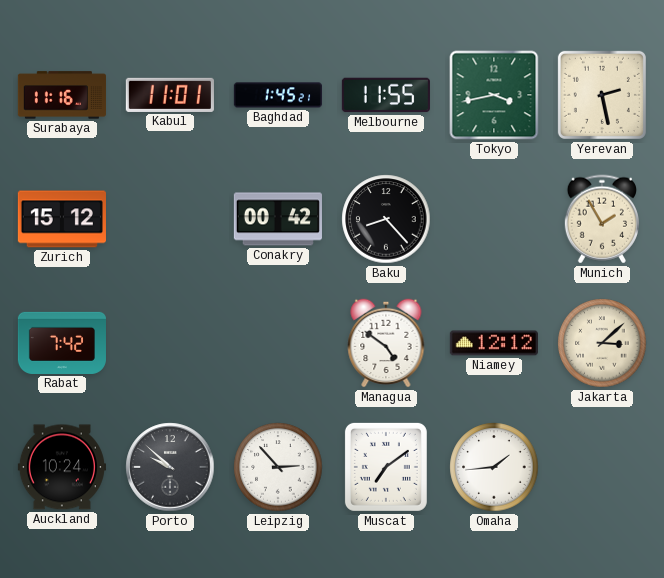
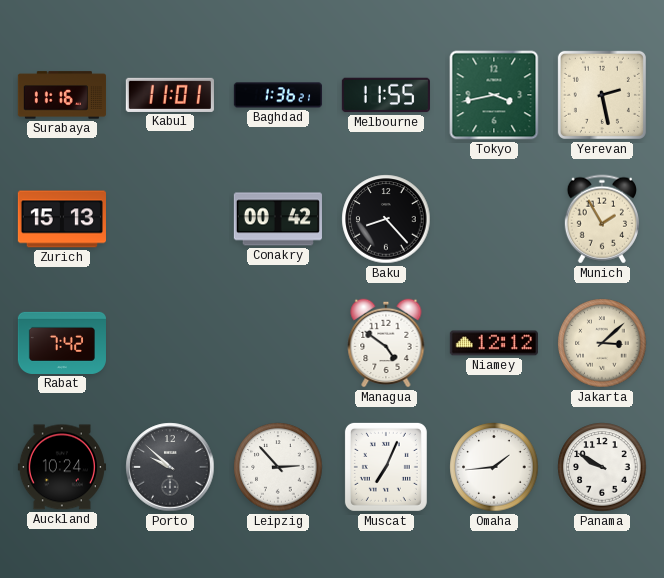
Baghdad: 1:45 -> 1:36 (278, 95)
Zurich: 15:12 -> 15:13 (62, 219)
Muscat: 7:09 -> 7:04 (386, 467)
Panama: none -> 9:50 (602, 467)
